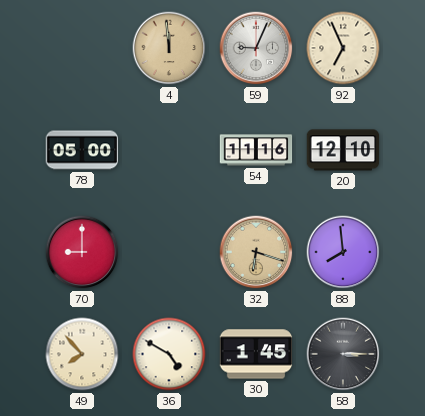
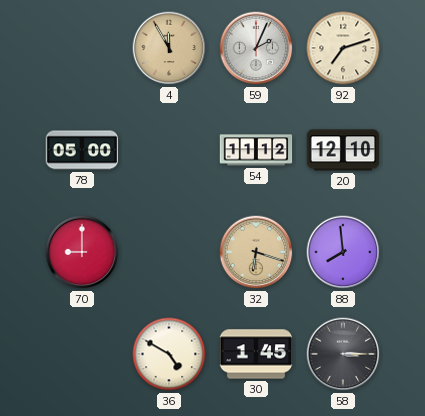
4: 11:59 -> 11:55 (169, 48)
59: 9:04 -> 2:04 (256, 48)
92: 6:56 -> 7:12 (343, 48)
54: 11:16 -> 11:12 (256, 150)
49: 7:53 -> none (82, 354)
